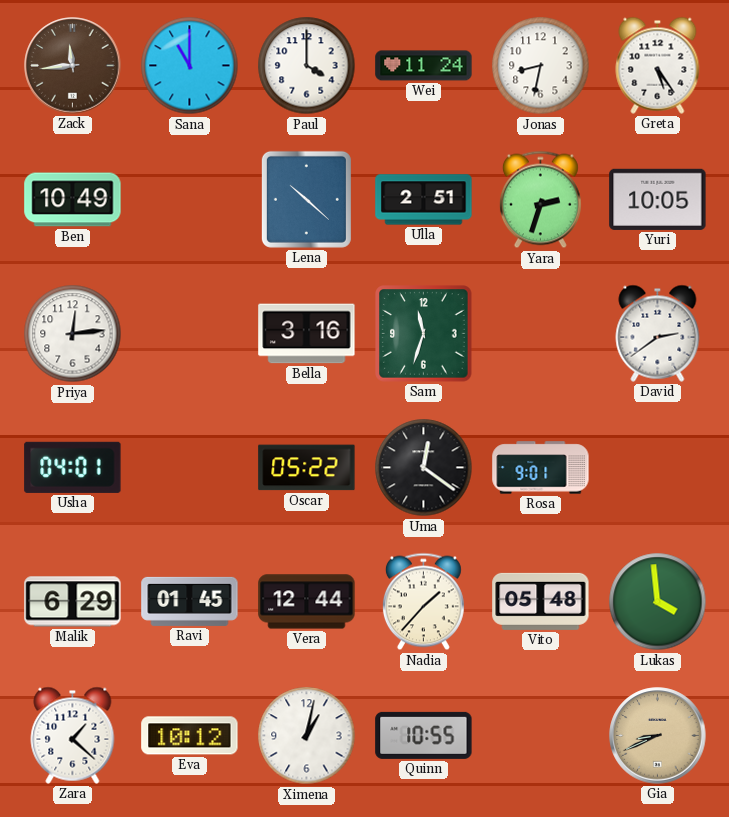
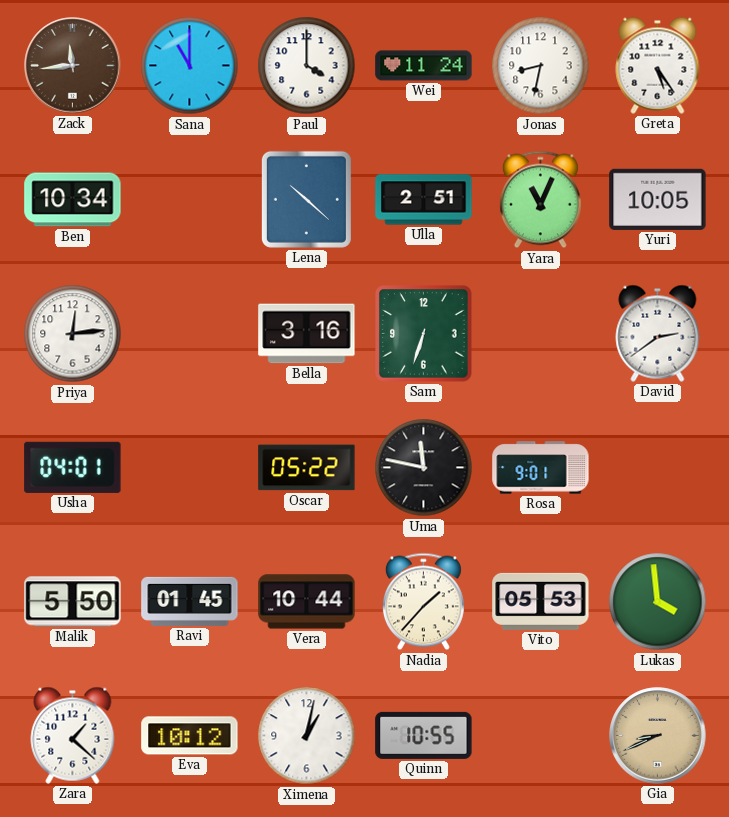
Ben: 10:49 -> 10:34 (73, 200)
Yara: 2:33 -> 11:04 (540, 200)
Sam: 11:33 -> 6:33 (424, 334)
Uma: 12:21 -> 11:47 (424, 468)
Malik: 6:29 -> 5:50 (73, 602)
Vera: 12:44 -> 10:44 (307, 602)
Vito: 05:48 -> 05:53 (541, 601)
